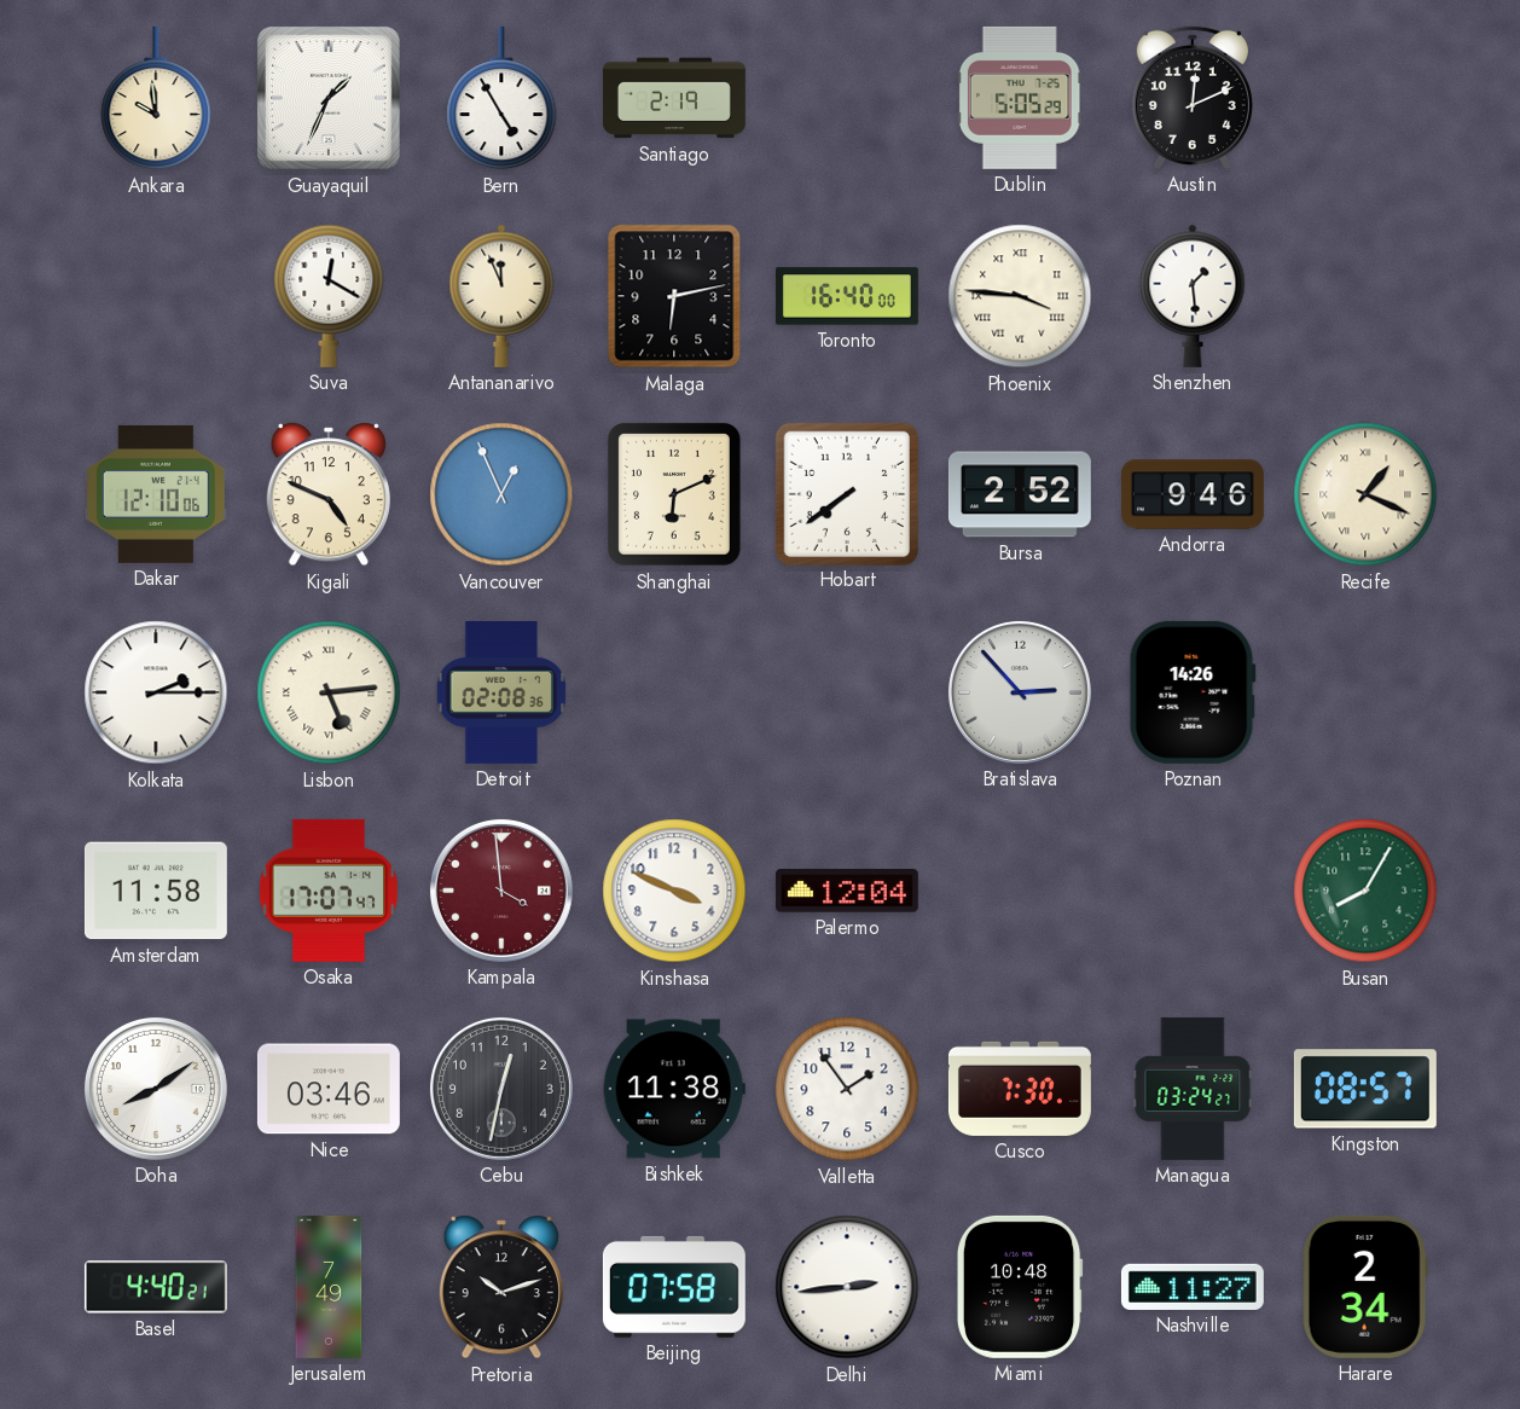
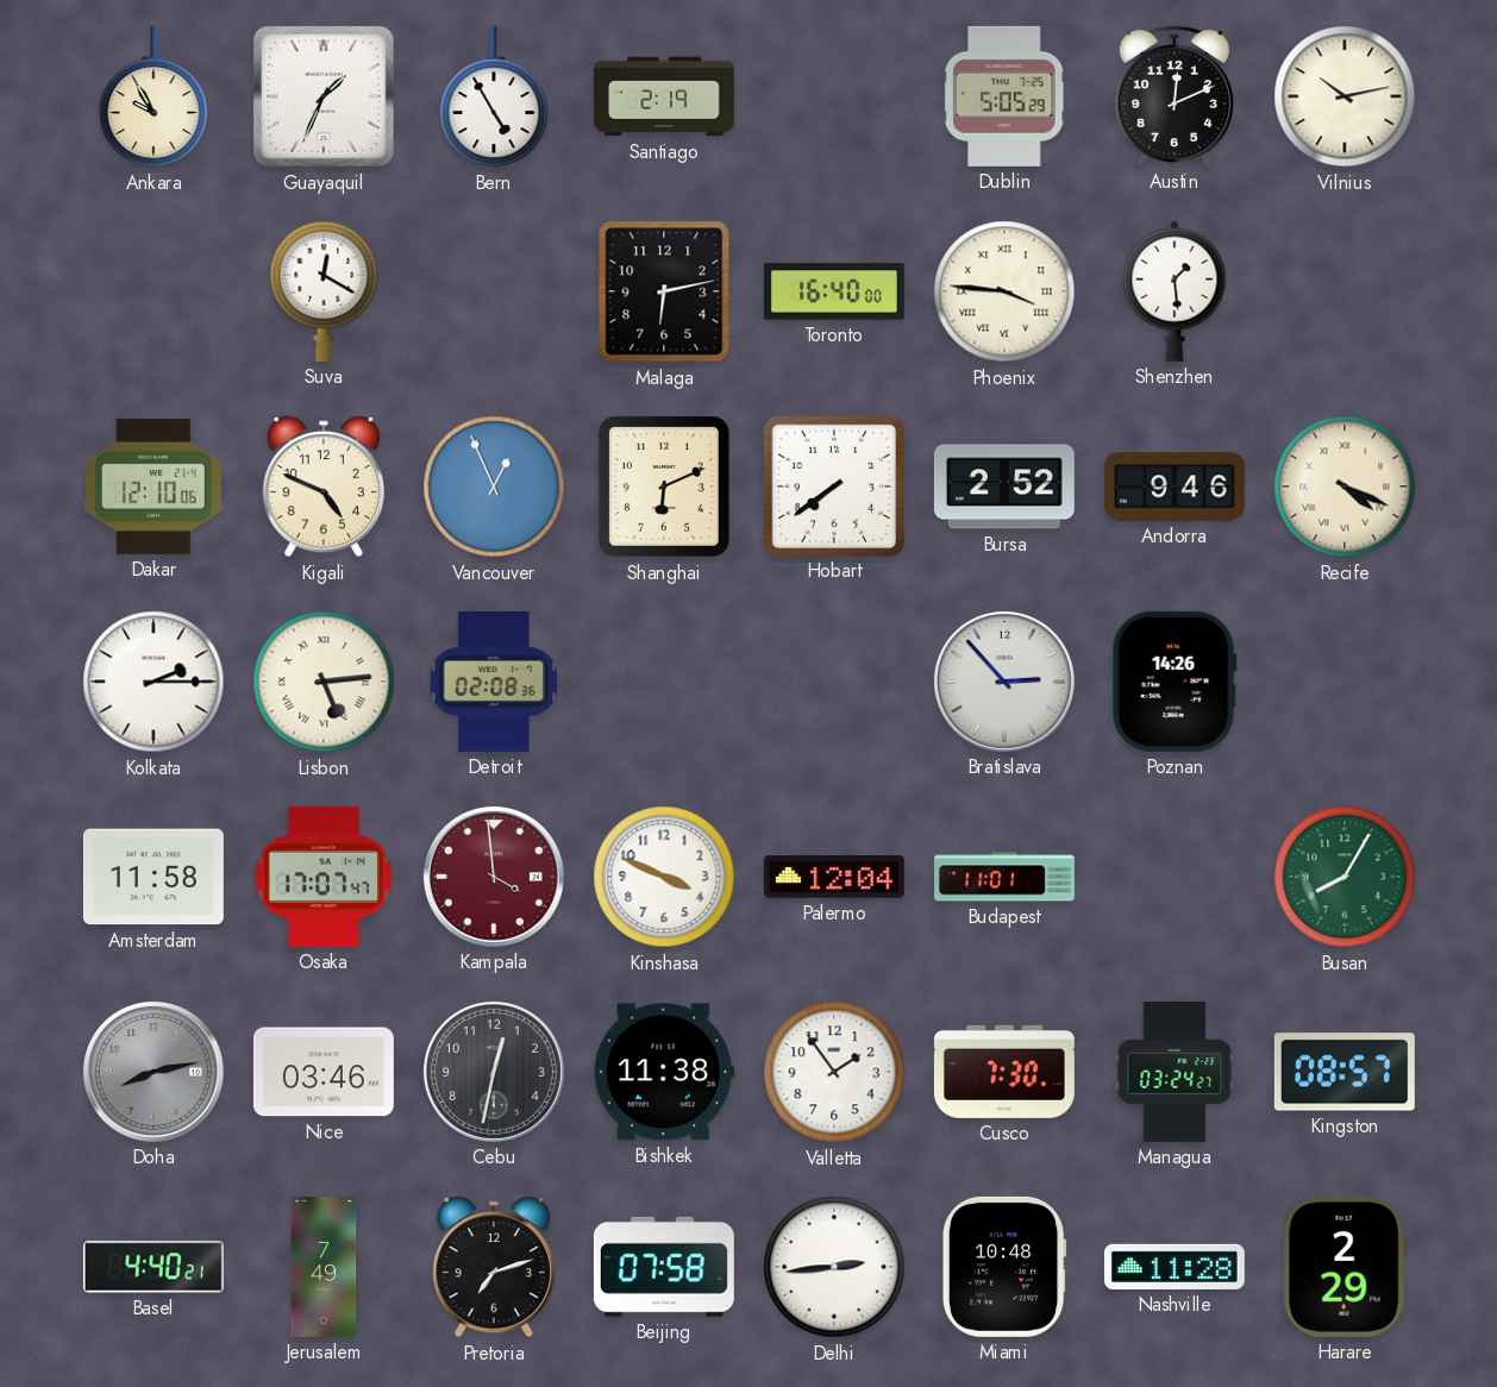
Ankara: 9:59 -> 9:55 (154, 96)
Vilnius: none -> 10:13 (1345, 96)
Antananarivo: 11:56 -> none (501, 296)
Recife: 1:19 -> 4:19 (1345, 487)
Budapest: none -> 11:01 (1006, 877)
Doha: 8:09 -> 8:13 (154, 1072)
Doha dial: white -> grey (154, 1072)
Pretoria: 10:12 -> 7:12 (494, 1267)
Nashville: 11:27 -> 11:28 (1175, 1267)
Harare: 2:34 -> 2:29 (1345, 1267)
